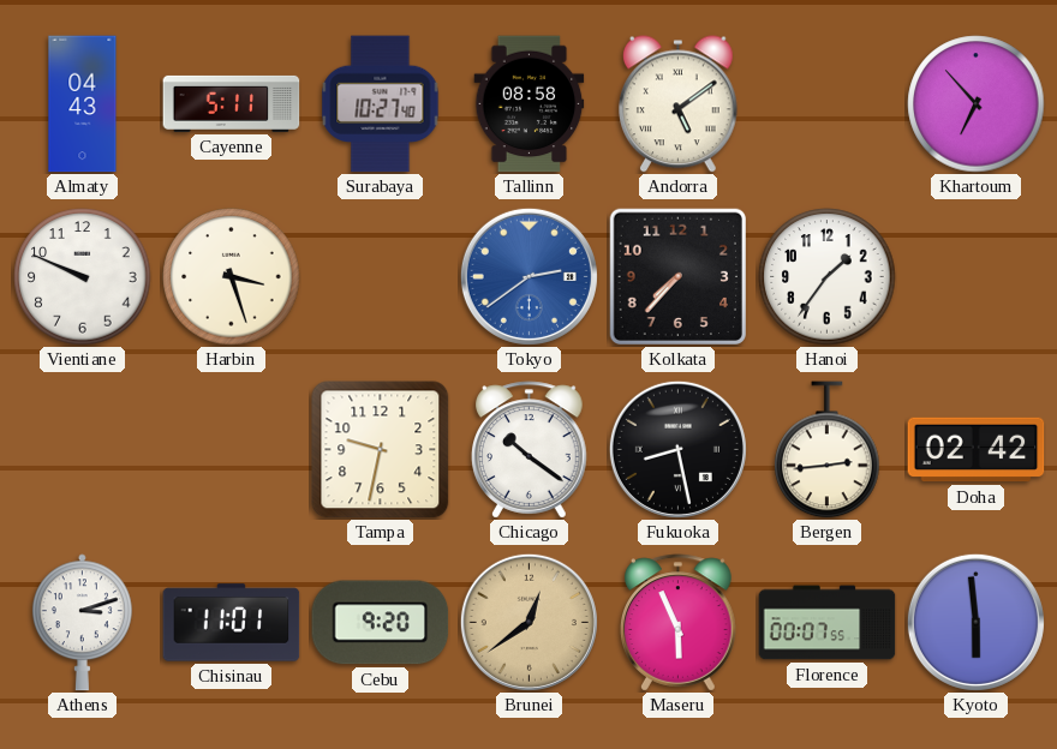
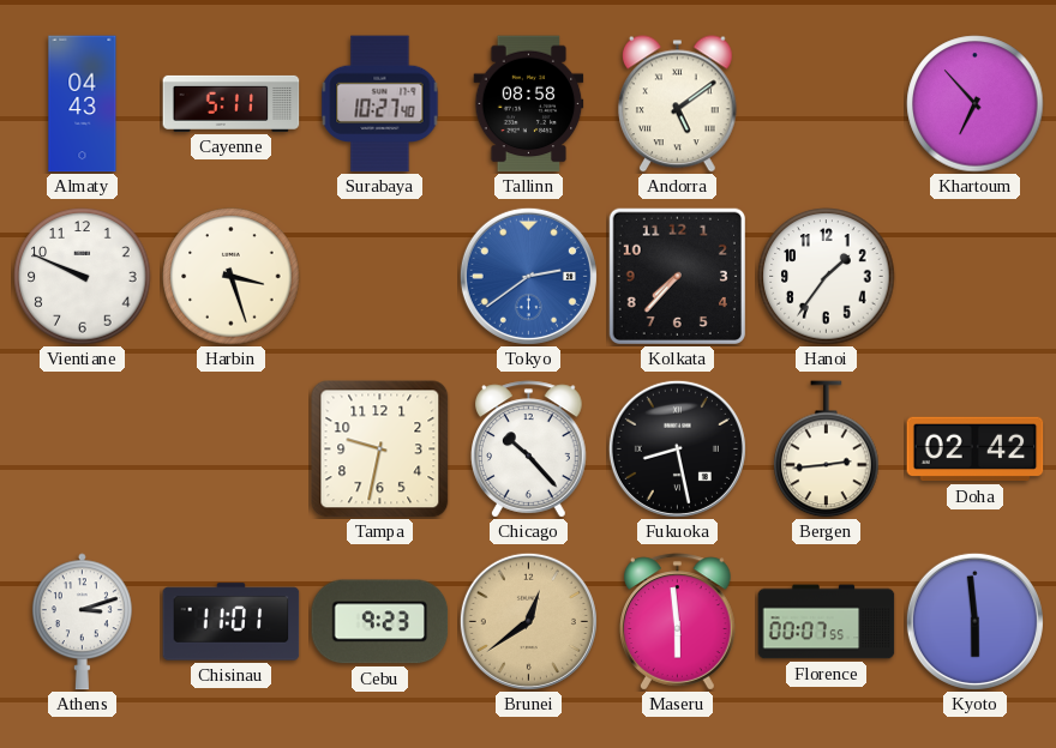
Chicago: 10:21 -> 10:23 (529, 450)
Cebu: 9:20 -> 9:23 (380, 622)
Maseru: 5:56 -> 5:59 (678, 622)
